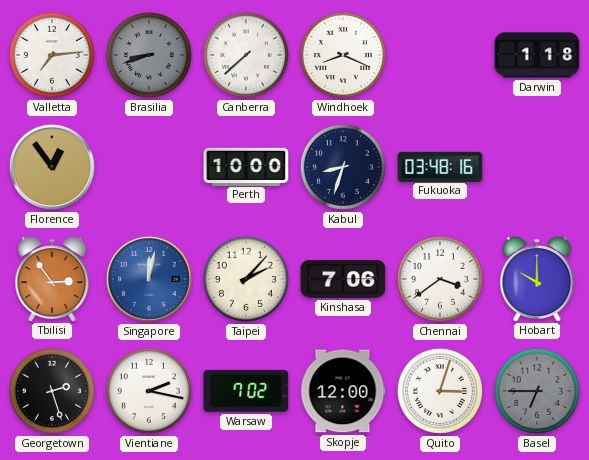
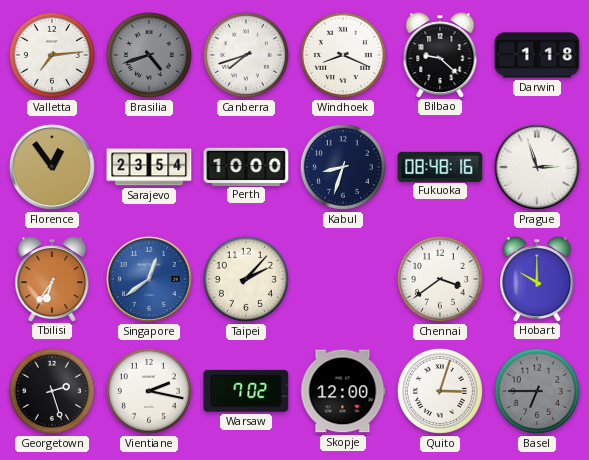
Brasilia: 8:42 -> 4:42 (149, 55)
Canberra: 7:38 -> 7:42 (246, 55)
Bilbao: none -> 9:22 (440, 55)
Sarajevo: none -> 23:54 (149, 167)
Fukuoka: 03:48 -> 08:48 (440, 166)
Prague: none -> 2:57 (537, 167)
Tbilisi: 2:54 -> 6:36 (52, 279)
Singapore: 12:02 -> 12:39 (149, 279)
Kinshasa: 7:06 -> none (343, 279)
